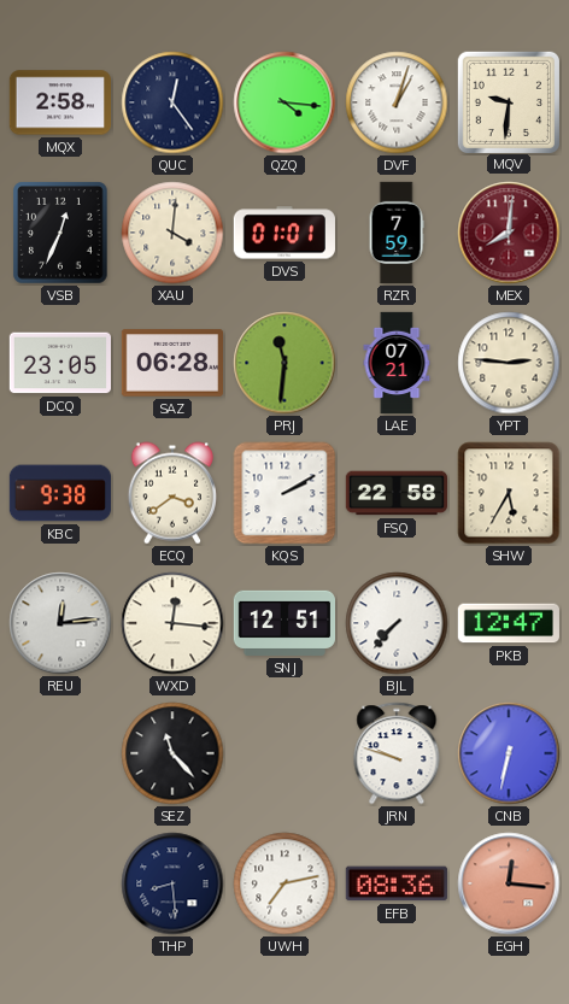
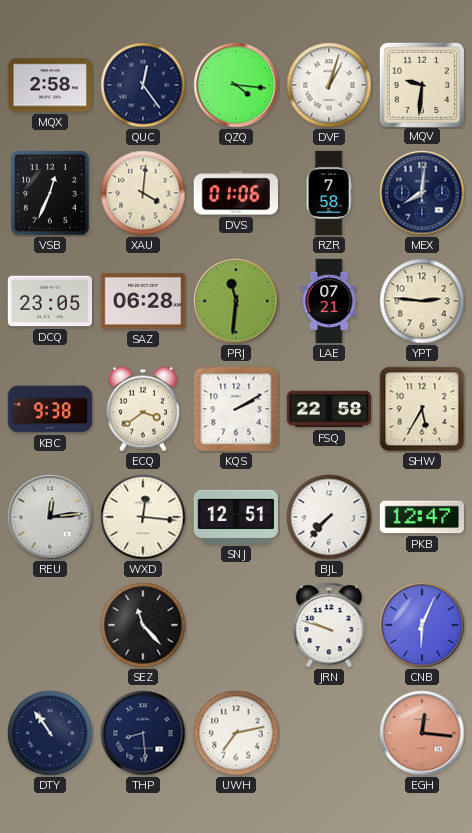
DVS: 01:01 -> 01:06 (235, 193)
RZR: 7:59 -> 7:58 (329, 193)
MEX dial: burgundy -> navy (422, 193)
CNB: 6:32 -> 6:04 (422, 625)
DTY: none -> 10:54 (50, 733)
EFB: 08:36 -> none (397, 883)
